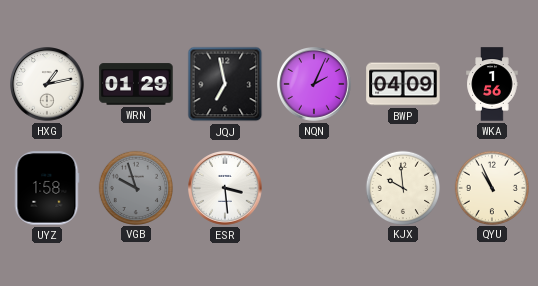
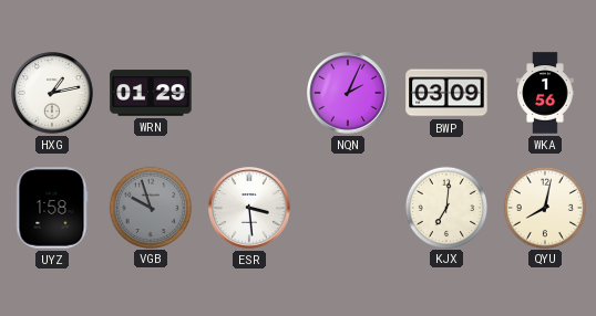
JQJ: 6:58 -> none (225, 84)
BWP: 04:09 -> 03:09 (446, 93)
KJX: 9:59 -> 7:01 (445, 207)
QYU: 10:56 -> 8:02 (544, 207)
